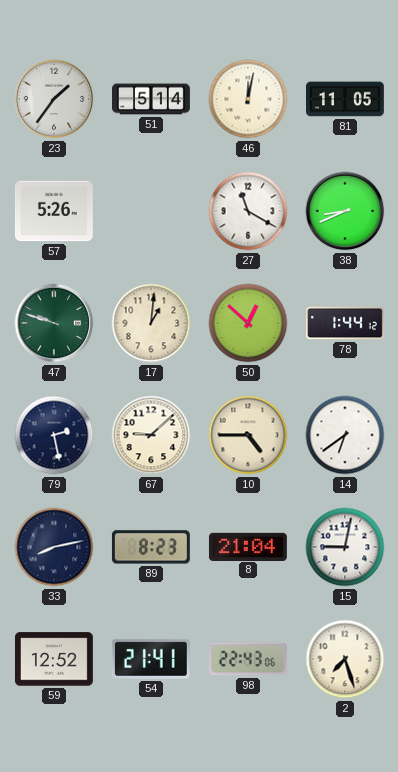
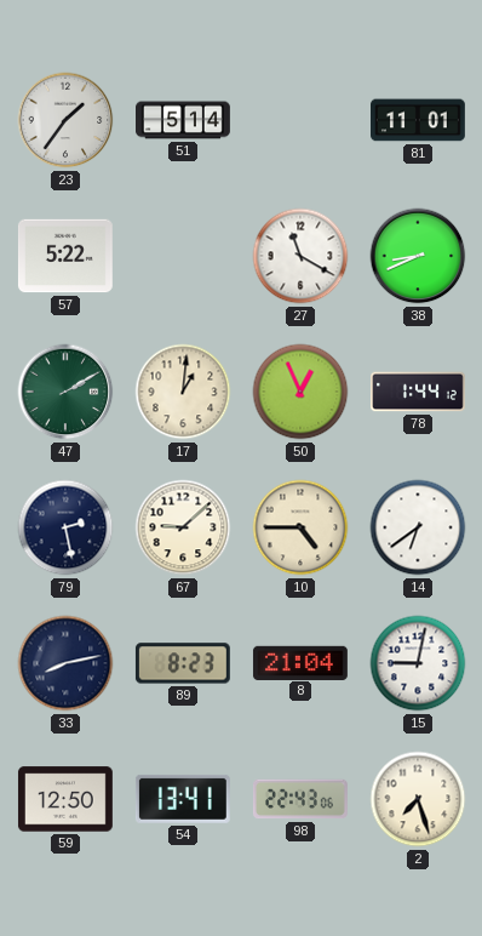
46: 12:02 -> none (248, 99)
81: 11:05 -> 11:01 (419, 120)
57: 5:26 -> 5:22 (65, 256)
47: 9:48 -> 2:10 (65, 392)
50: 12:52 -> 12:56 (300, 392)
59: 12:52 -> 12:50 (65, 799)
54: 21:41 -> 13:41 (183, 799)
